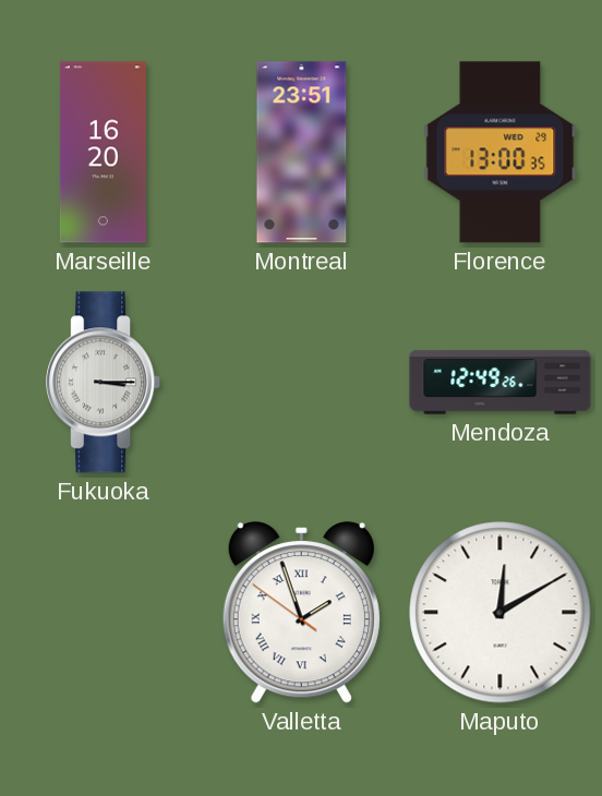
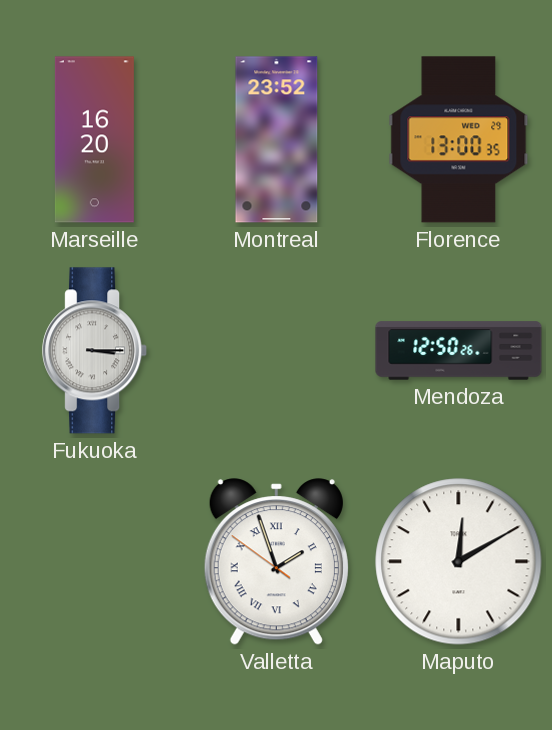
Montreal: 23:51 -> 23:52 (277, 140)
Mendoza: 12:49 -> 12:50 (459, 351)
